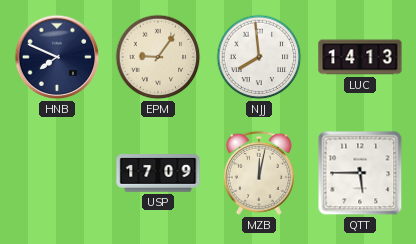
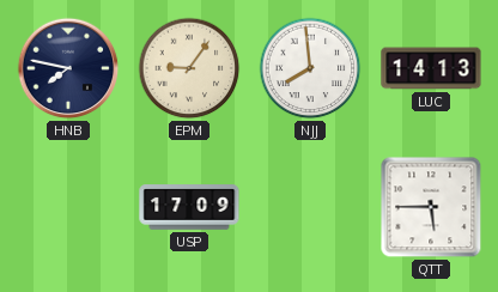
HNB: 7:49 -> 7:47 (68, 68)
MZB: 12:02 -> none (259, 173)
